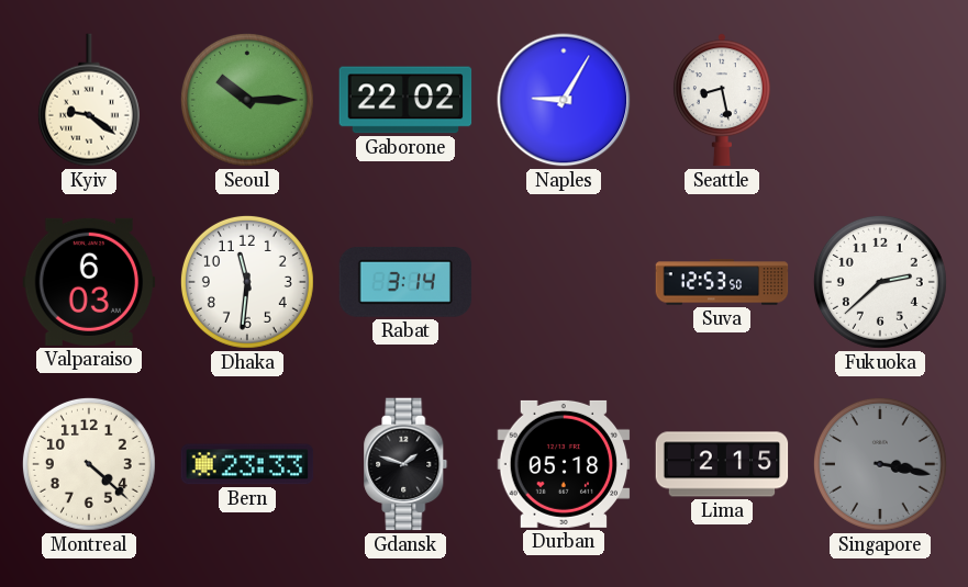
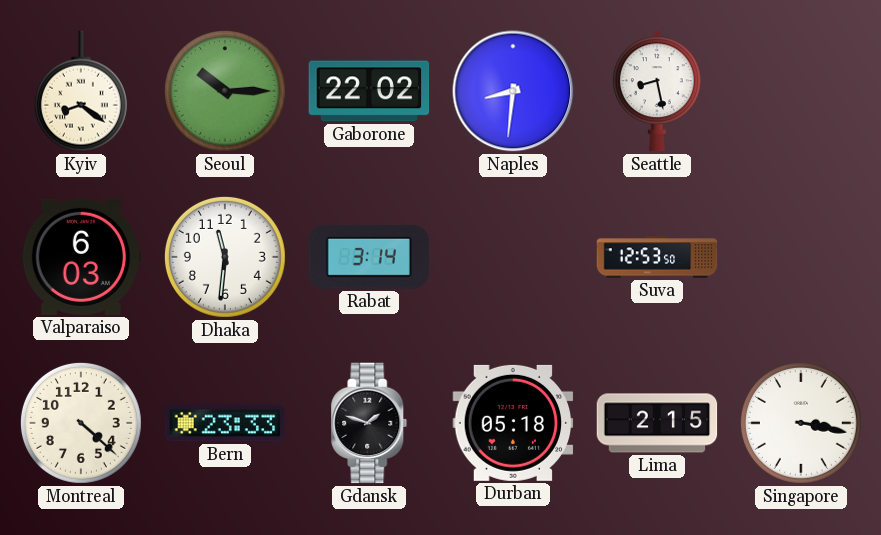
Kyiv: 9:21 -> 8:21 (81, 91)
Naples: 9:05 -> 8:31 (513, 91)
Fukuoka: 2:38 -> none (880, 282)
Singapore dial: grey -> white (801, 423)
